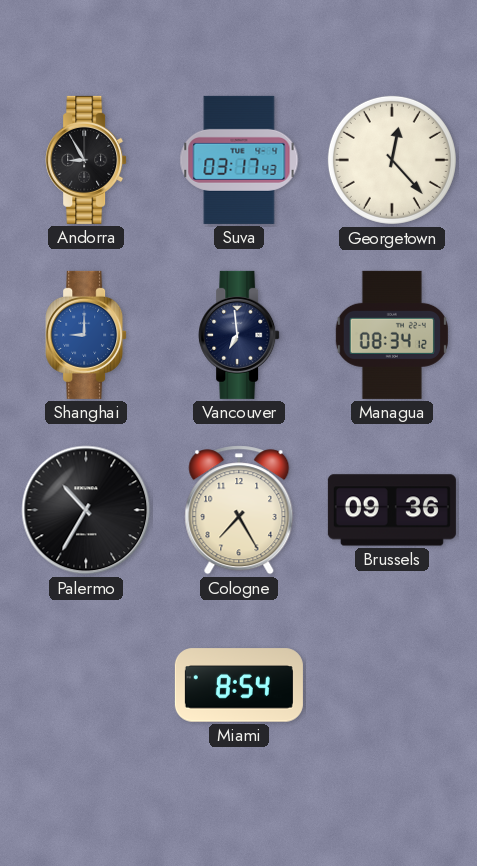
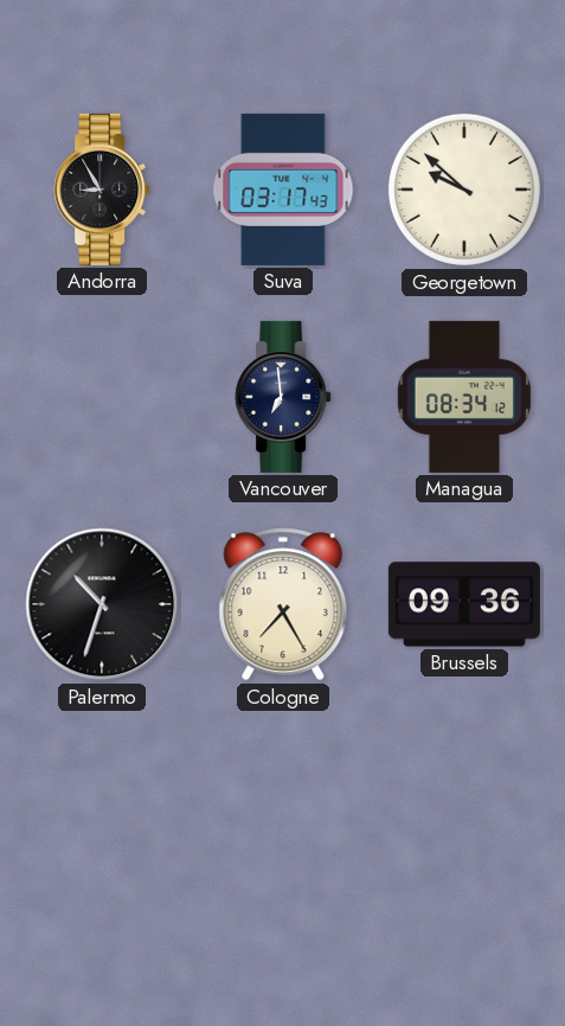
Georgetown: 12:23 -> 9:52 (464, 190)
Shanghai: 9:00 -> none (86, 335)
Palermo: 10:35 -> 10:33 (102, 604)
Miami: 8:54 -> none (239, 685)
